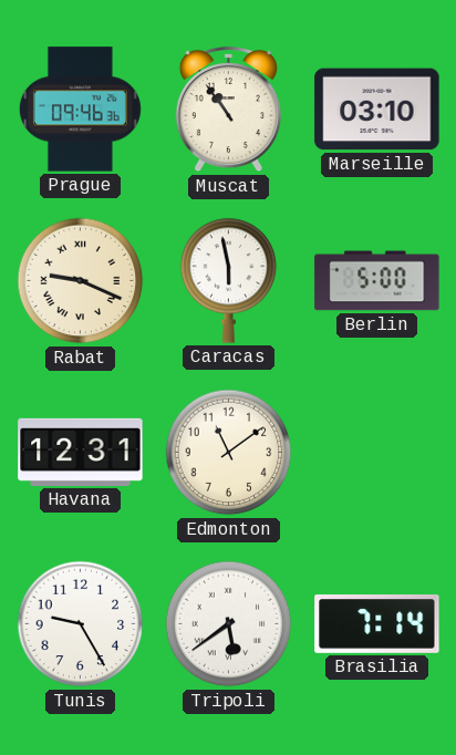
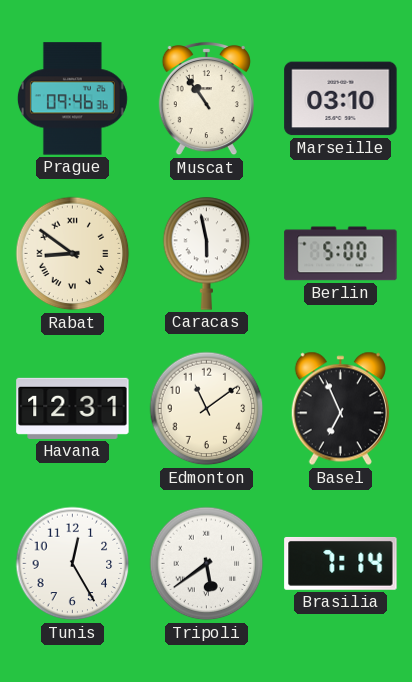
Rabat: 9:19 -> 8:51 (73, 254)
Basel: none -> 6:56 (340, 409)
Tunis: 9:25 -> 12:25 (73, 564)
